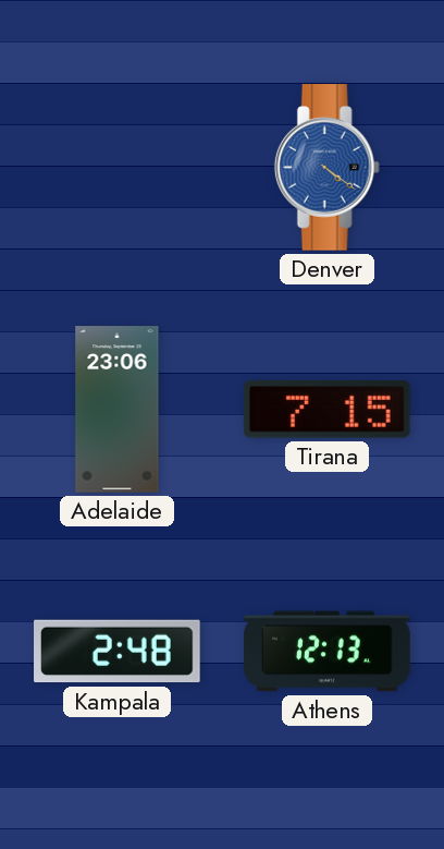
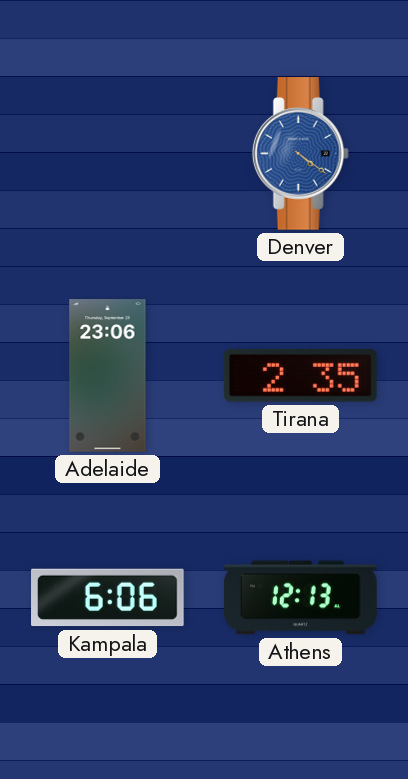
Tirana: 7:15 -> 2:35 (300, 376)
Kampala: 2:48 -> 6:06 (108, 598)
